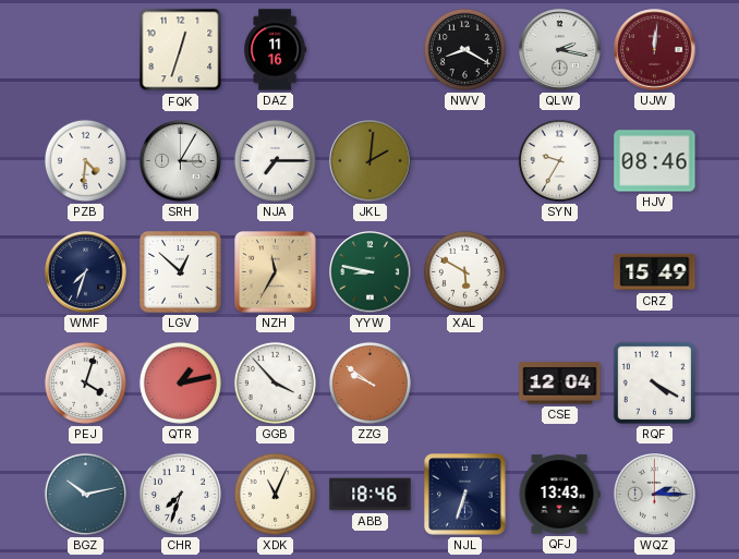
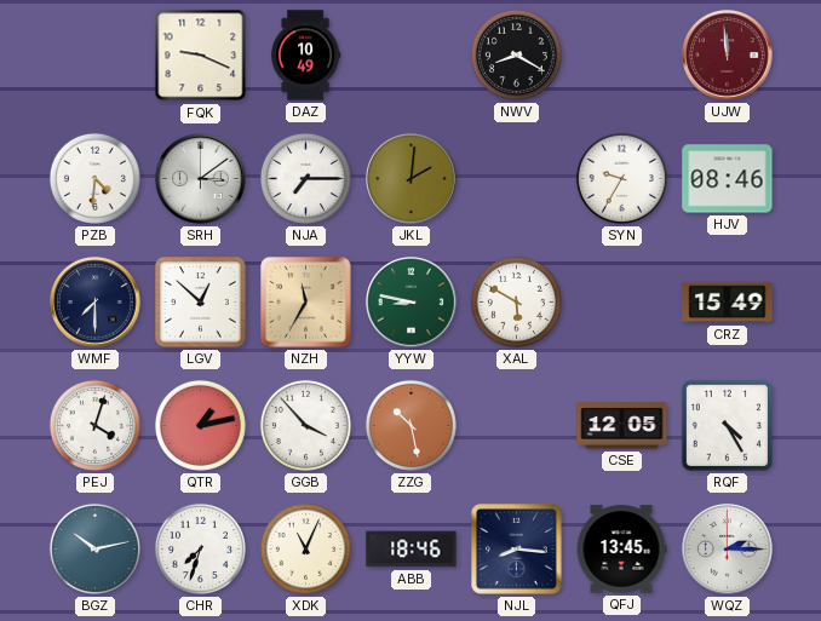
FQK: 12:33 -> 9:19 (201, 56)
DAZ: 11:16 -> 10:49 (306, 56)
QLW: 2:17 -> none (560, 50)
UJW: 12:01 -> 11:59 (728, 56)
SRH: 3:05 -> 3:09 (201, 179)
WMF: 7:33 -> 7:30 (96, 303)
ZZG: 9:51 -> 10:28 (410, 425)
CSE: 12:04 -> 12:05 (622, 426)
RQF: 4:20 -> 4:25 (727, 425)
NJL: 6:33 -> 8:16 (517, 550)
QFJ: 13:43 -> 13:45 (621, 550)
